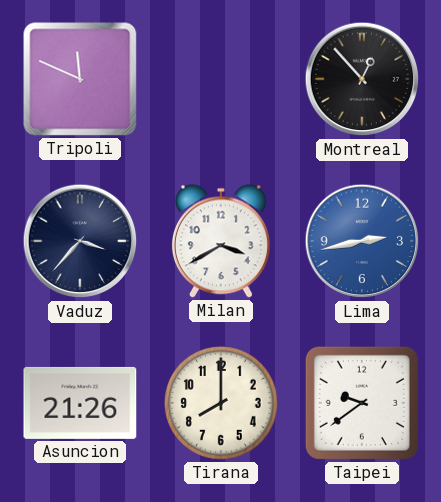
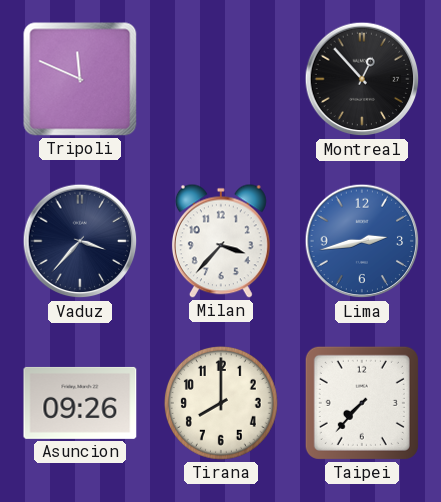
Milan: 3:40 -> 3:37 (221, 241)
Asuncion: 21:26 -> 09:26 (80, 403)
Taipei: 9:39 -> 7:37 (362, 403)
